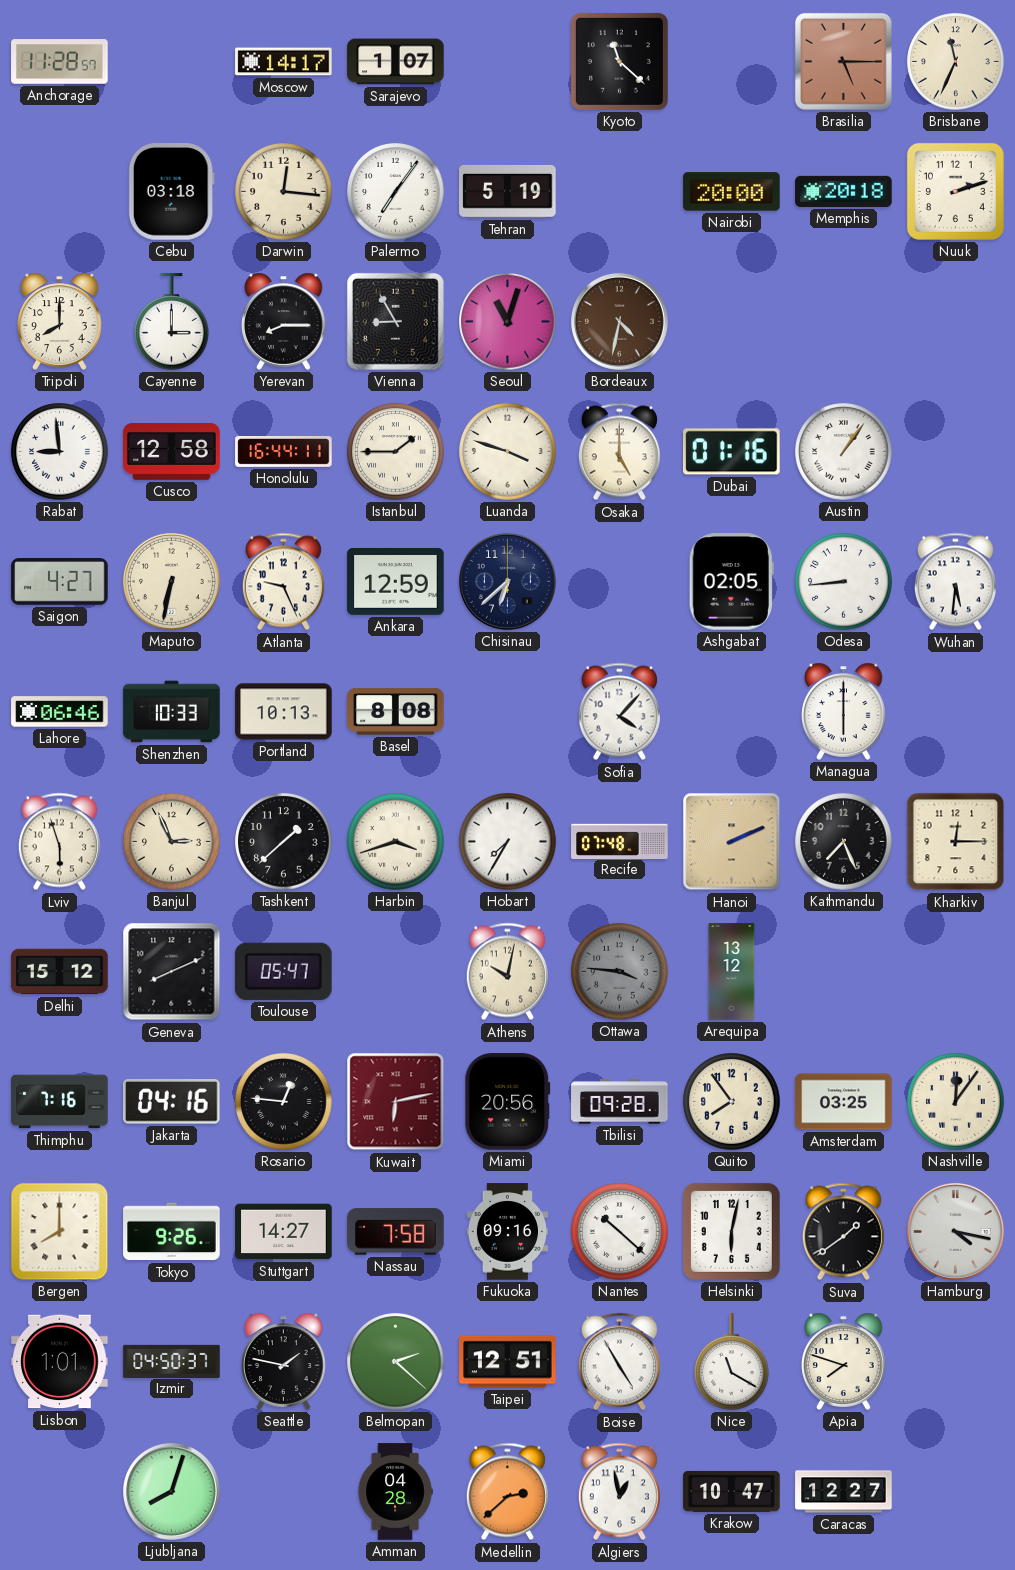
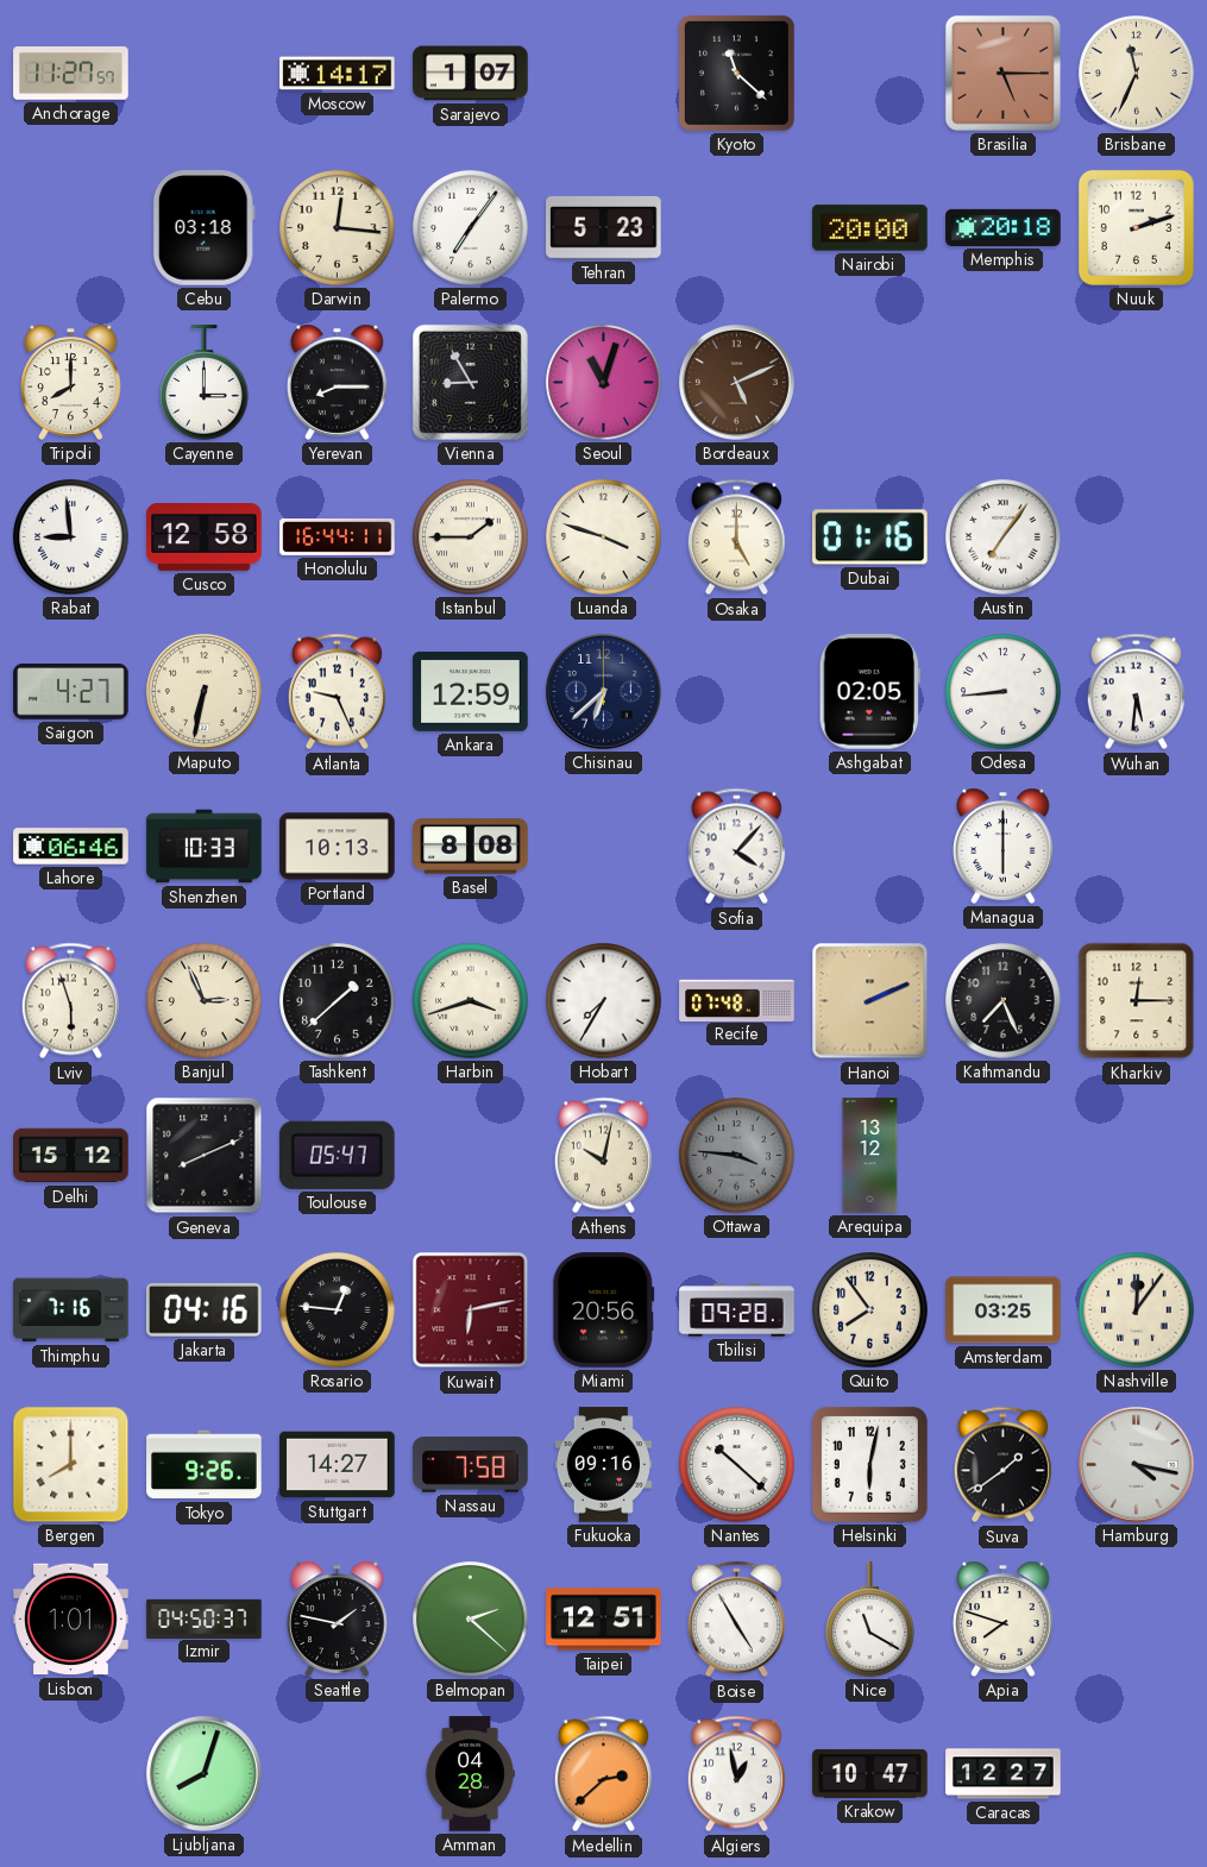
Anchorage: 11:28 -> 11:27 (71, 74)
Tehran: 5:19 -> 5:23 (604, 228)
Bordeaux: 4:32 -> 5:11 (736, 382)
Austin: 1:06 -> 7:06 (1004, 538)
